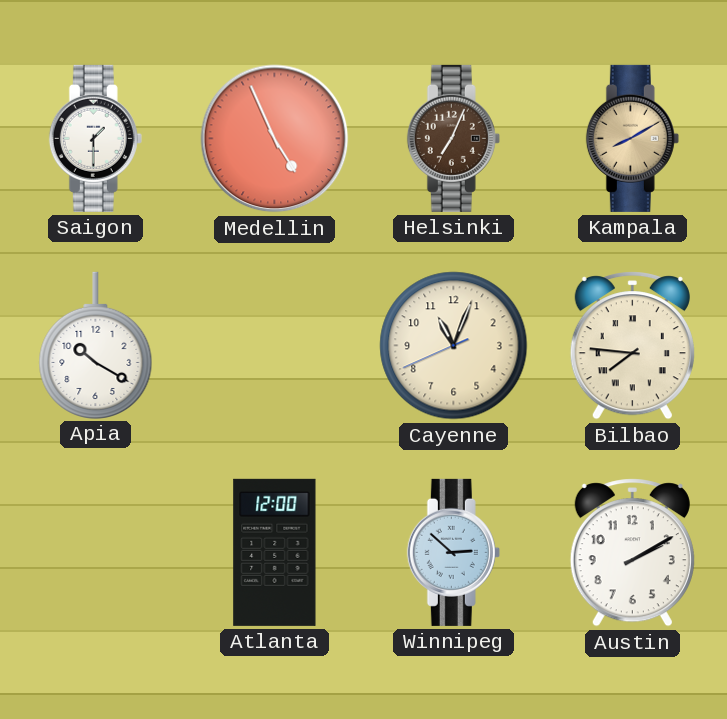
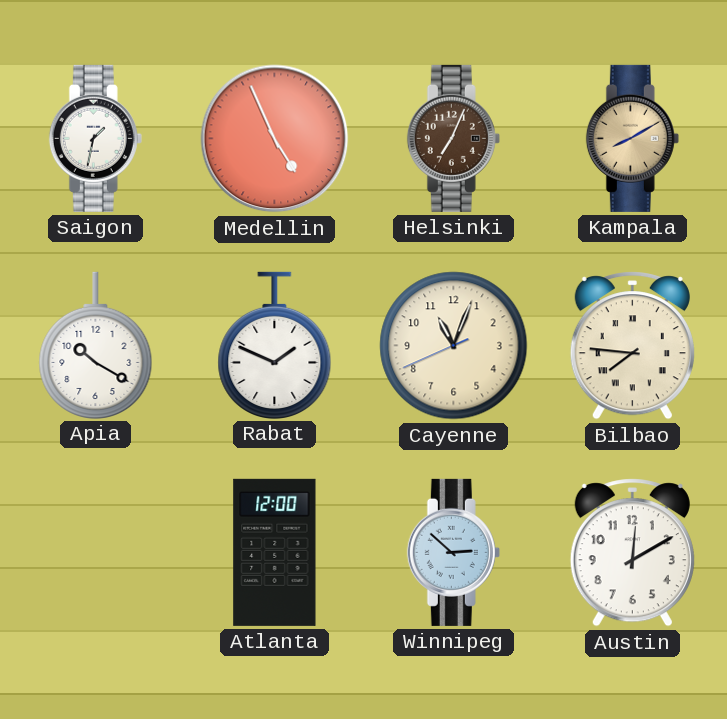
Saigon: 1:30 -> 1:32 (95, 138)
Rabat: none -> 1:49 (275, 345)
Austin: 2:10 -> 12:10 (632, 553)
